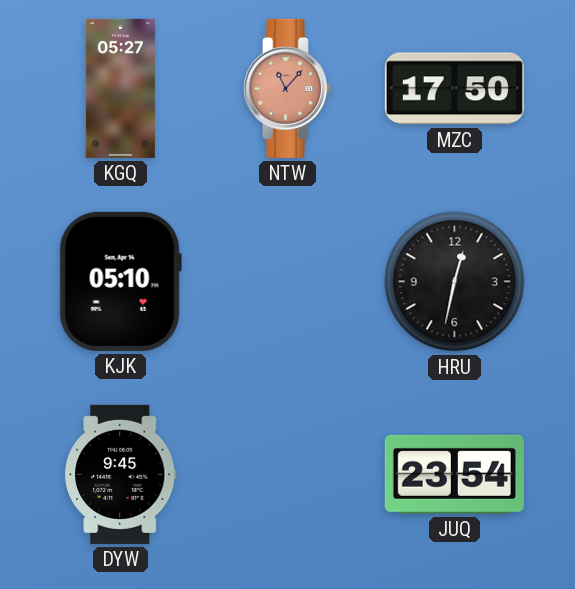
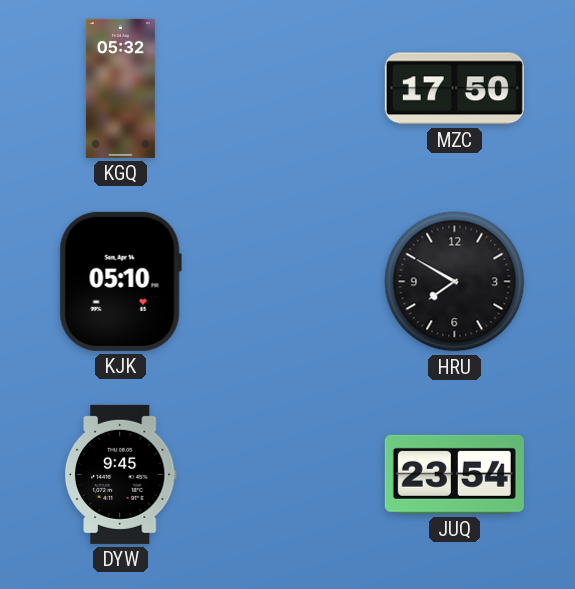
KGQ: 05:27 -> 05:32 (120, 88)
NTW: 11:07 -> none (287, 88)
HRU: 12:32 -> 7:50 (455, 282)
